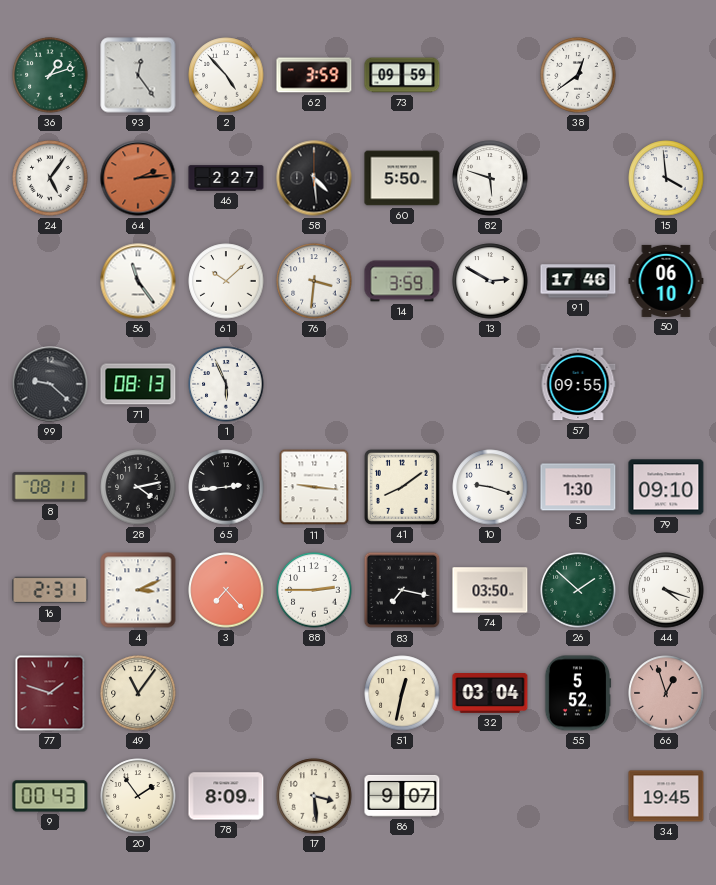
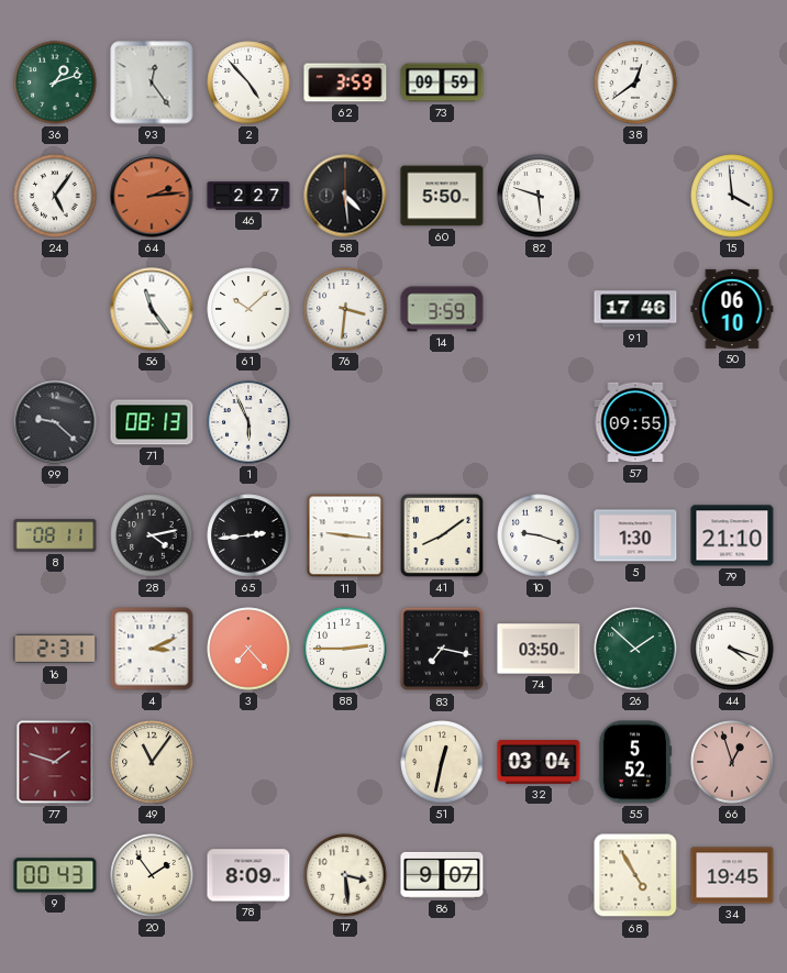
13: 2:50 -> none (490, 281)
79: 09:10 -> 21:10 (732, 535)
68: none -> 4:55 (635, 875)
